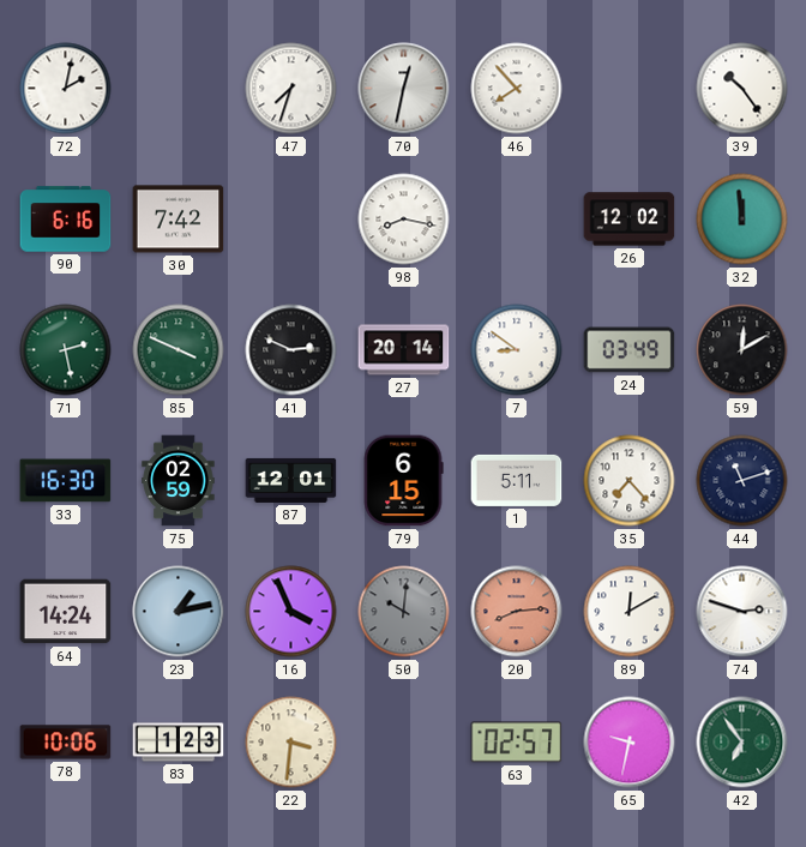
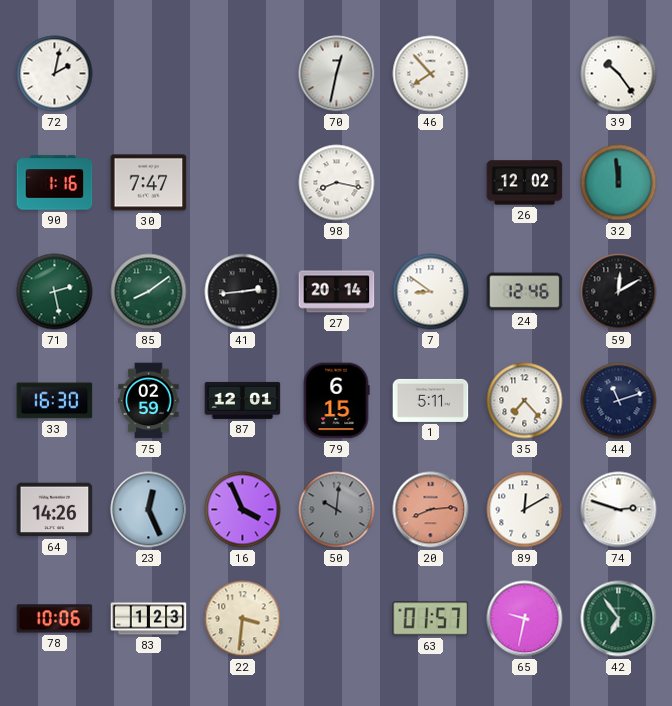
47: 7:33 -> none (291, 89)
90: 6:16 -> 1:16 (55, 183)
30: 7:42 -> 7:47 (149, 183)
85: 3:49 -> 8:09 (149, 292)
41: 2:49 -> 2:44 (243, 292)
24: 03:49 -> 12:46 (525, 292)
64: 14:24 -> 14:26 (55, 510)
23: 1:13 -> 12:26 (149, 510)
63: 02:57 -> 01:57 (431, 619)
